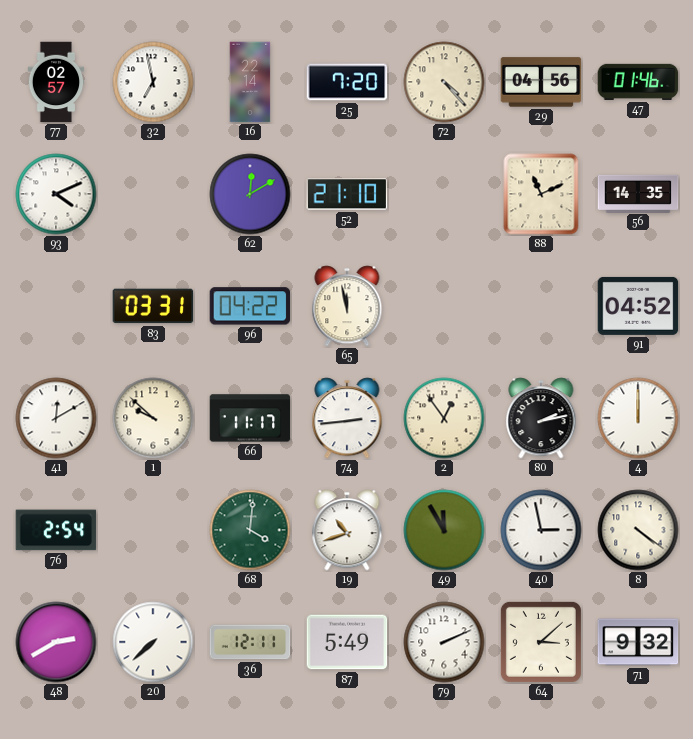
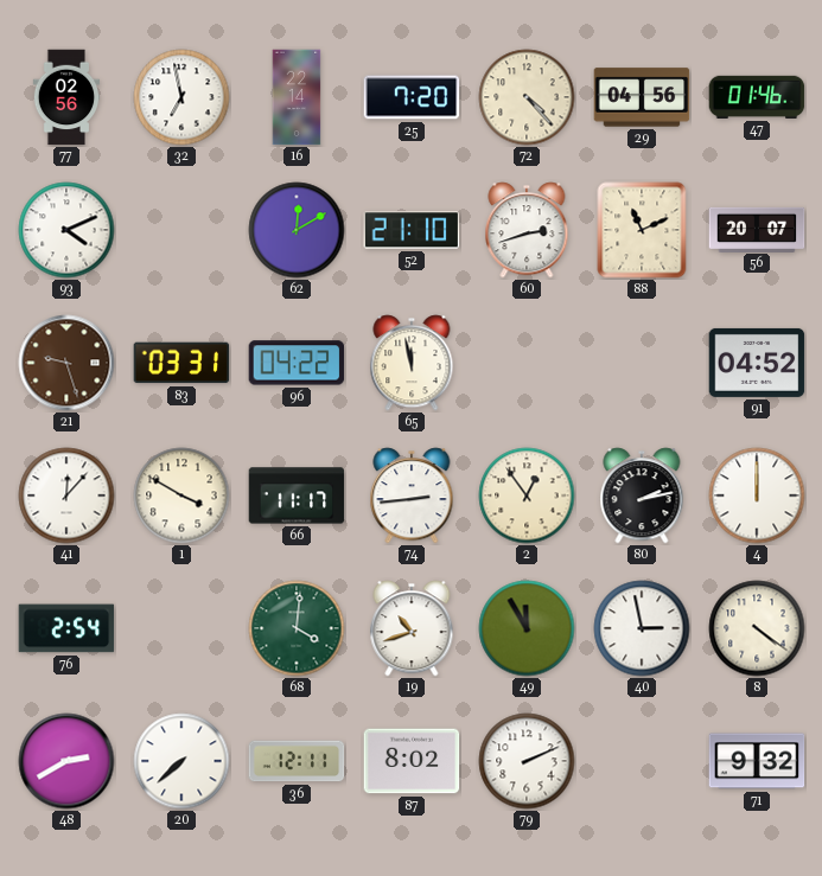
77: 02:57 -> 02:56 (66, 97)
60: none -> 2:42 (527, 230)
56: 14:35 -> 20:07 (757, 229)
21: none -> 9:27 (66, 363)
41: 12:10 -> 12:07 (66, 495)
1: 9:52 -> 3:50 (181, 495)
87: 5:49 -> 8:02 (412, 761)
64: 3:08 -> none (541, 642)
